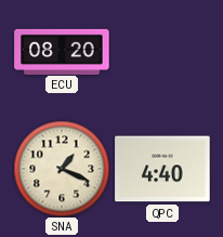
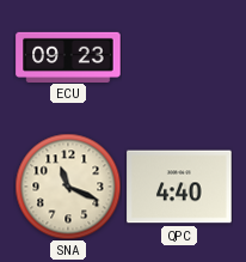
ECU: 08:20 -> 09:23 (68, 56)
SNA: 1:19 -> 11:19 (68, 187)
